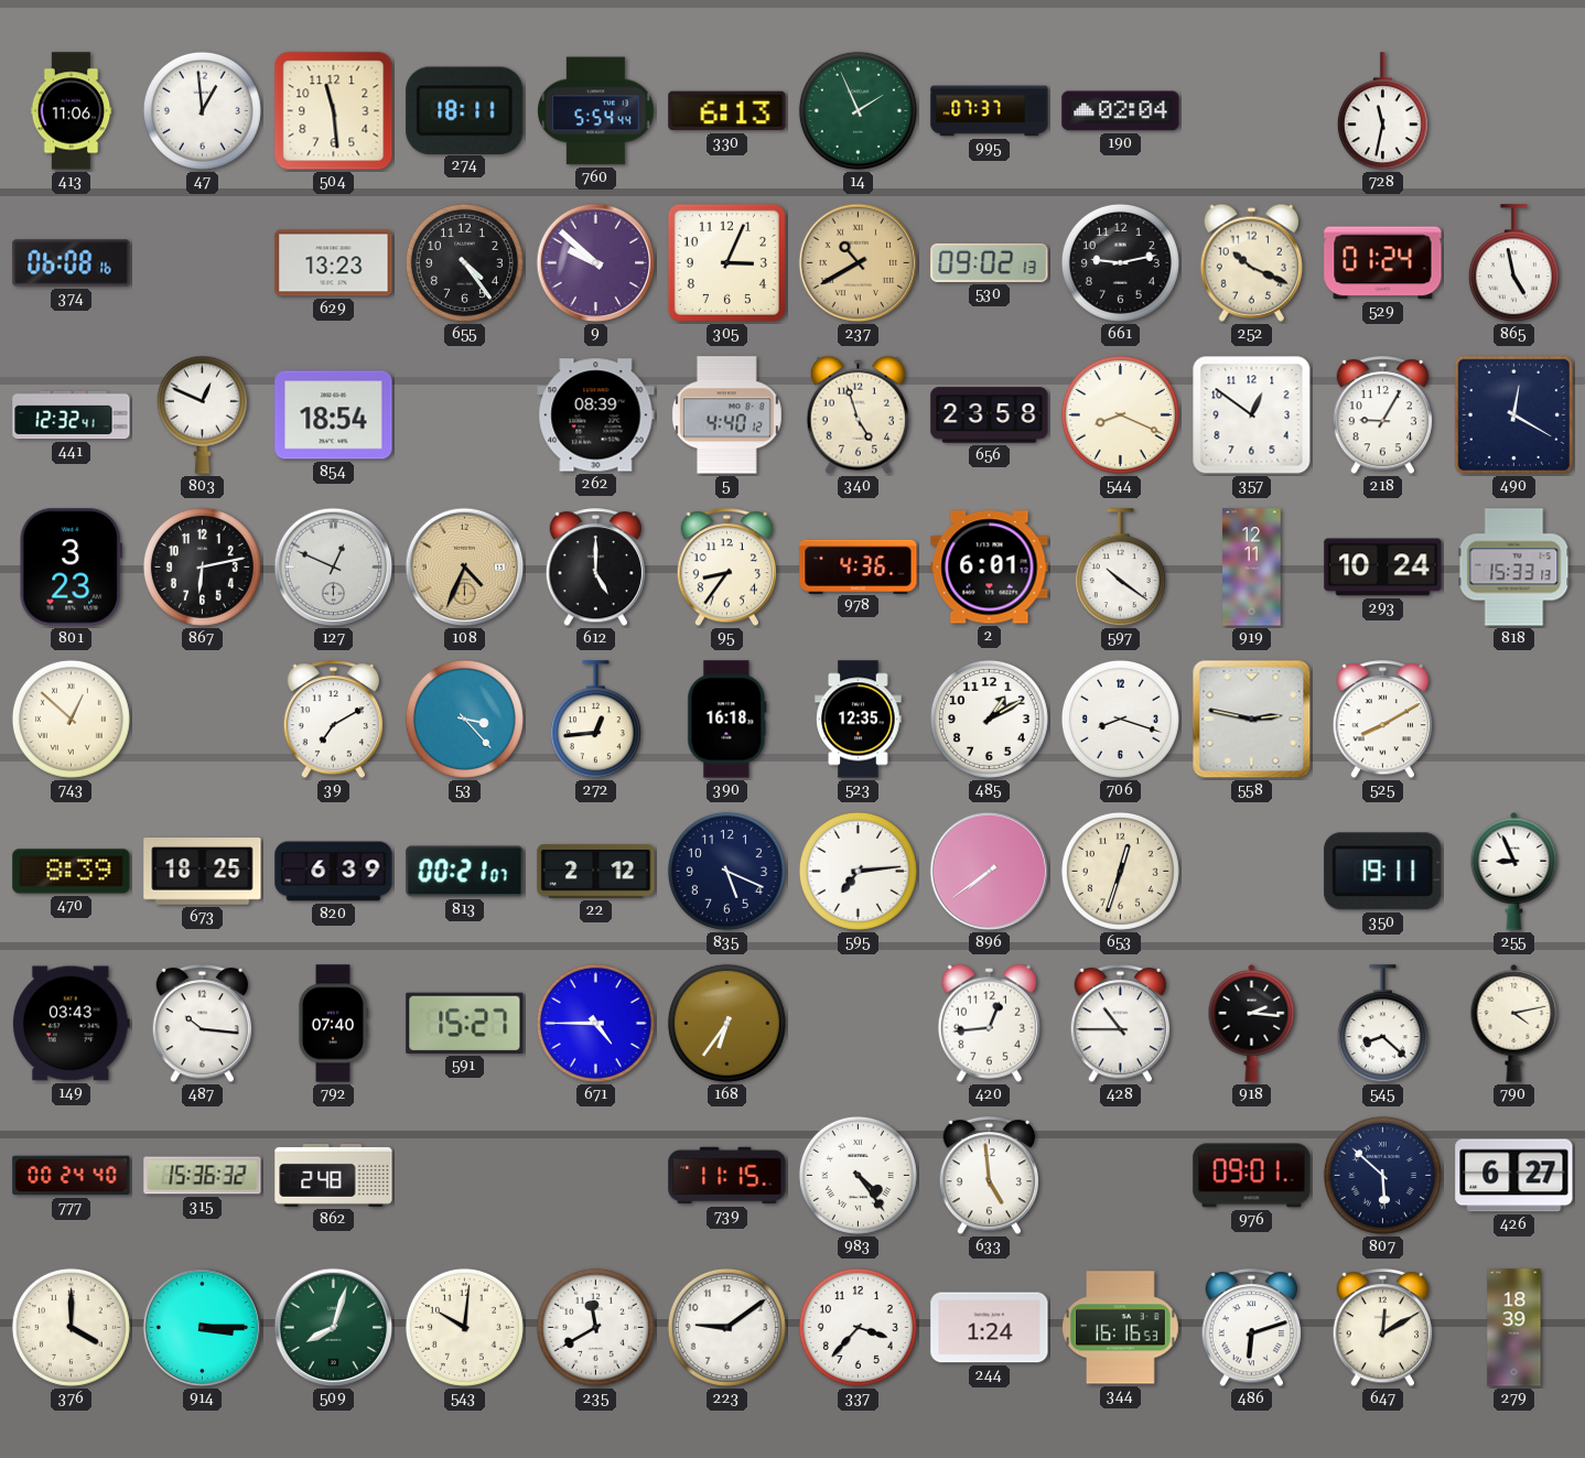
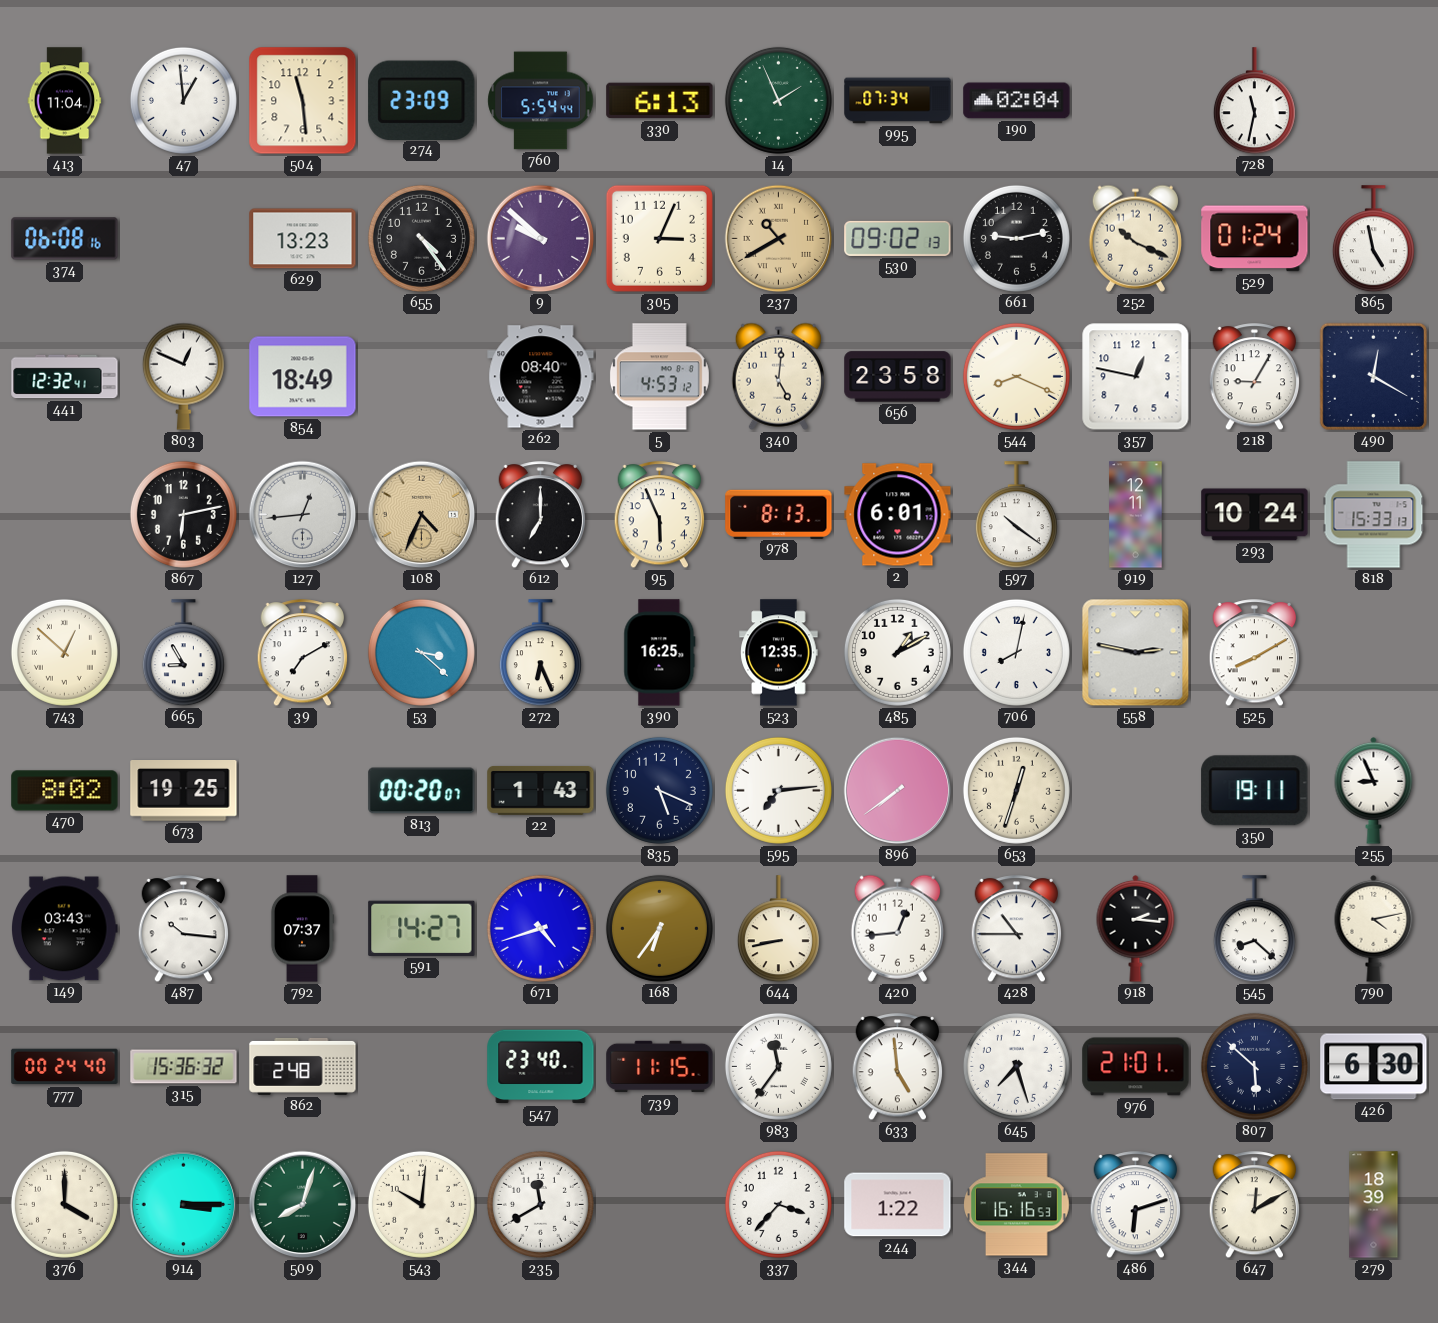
413: 11:06 -> 11:04 (65, 101)
274: 18:11 -> 23:09 (422, 100)
995: 07:37 -> 07:34 (898, 101)
854: 18:54 -> 18:49 (303, 377)
262: 08:39 -> 08:40 (541, 377)
5: 4:40 -> 4:53 (659, 377)
340: 4:57 -> 5:01 (778, 376)
357: 12:51 -> 12:47 (1136, 377)
801: 3:23 -> none (71, 568)
127: 12:49 -> 12:44 (303, 515)
612: 5:00 -> 7:00 (541, 515)
95: 8:36 -> 5:56 (660, 515)
978: 4:36 -> 8:13 (779, 514)
665: none -> 8:55 (183, 653)
53: 3:23 -> 3:22 (421, 652)
272: 12:44 -> 6:26 (540, 653)
390: 16:18 -> 16:25 (660, 653)
706: 8:18 -> 8:02 (1016, 652)
470: 8:39 -> 8:02 (65, 791)
673: 18:25 -> 19:25 (184, 791)
820: 6:39 -> none (334, 872)
813: 00:21 -> 00:20 (422, 791)
22: 2:12 -> 1:43 (541, 790)
792: 07:40 -> 07:37 (302, 929)
591: 15:27 -> 14:27 (422, 928)
671: 4:45 -> 4:42 (540, 928)
644: none -> 8:43 (778, 929)
547: none -> 23:40 (541, 1067)
983: 4:24 -> 11:36 (778, 1066)
645: none -> 7:27 (1016, 1066)
976: 09:01 -> 21:01 (1136, 1067)
426: 6:27 -> 6:30 (1374, 1067)
223: 9:09 -> none (726, 1327)
244: 1:24 -> 1:22 (898, 1205)
